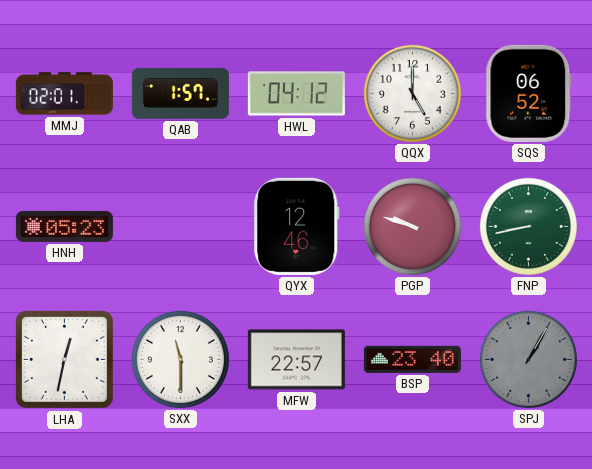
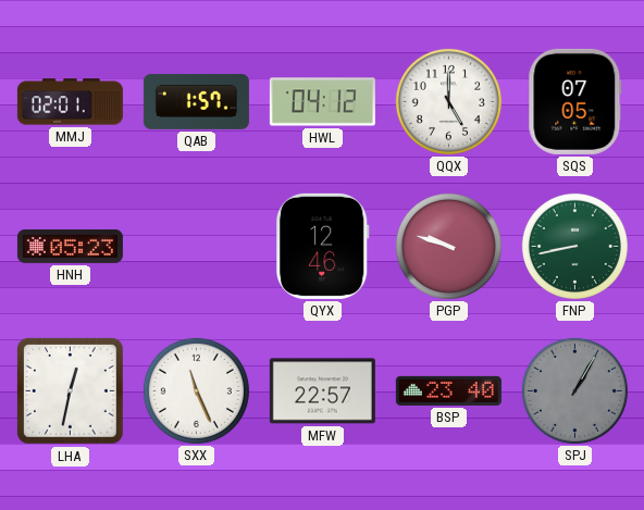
SQS: 06:52 -> 07:05 (575, 101)
SXX: 11:30 -> 11:26 (196, 390)
